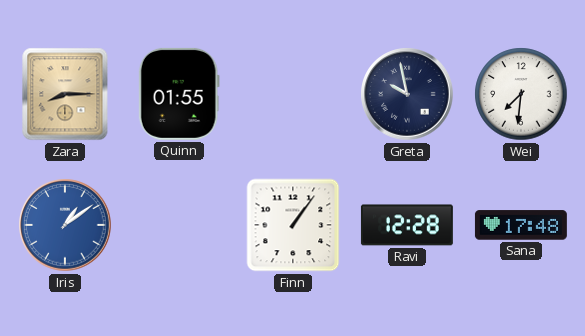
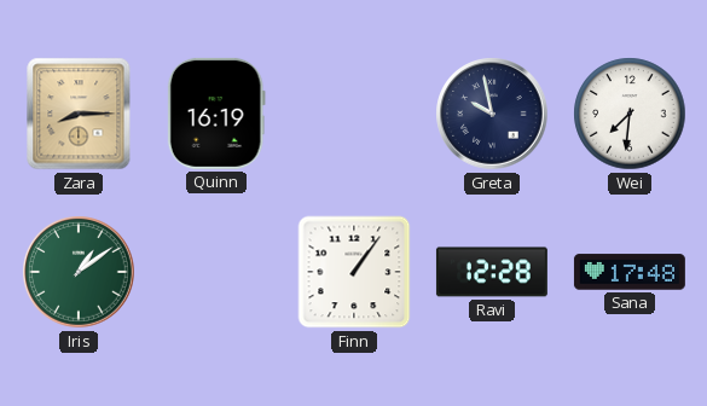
Quinn: 01:55 -> 16:19 (216, 114)
Iris dial: blue -> green (79, 272)
